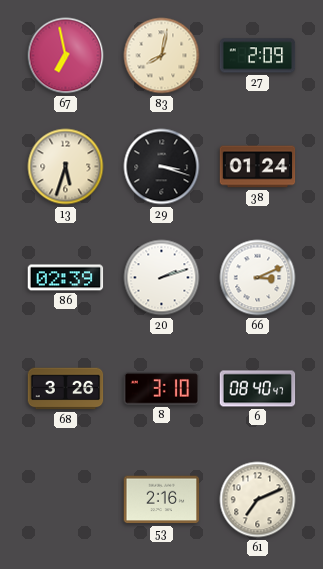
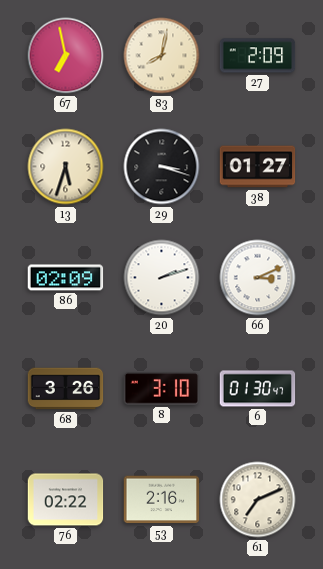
38: 01:24 -> 01:27 (258, 167)
86: 02:39 -> 02:09 (66, 278)
6: 08:40 -> 01:30 (258, 389)
76: none -> 02:22 (66, 500)
